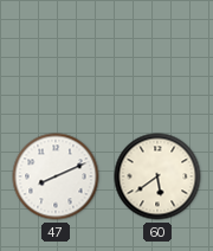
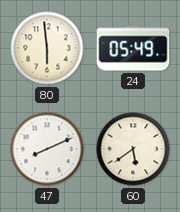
80: none -> 5:59 (47, 48)
24: none -> 05:49 (133, 48)
